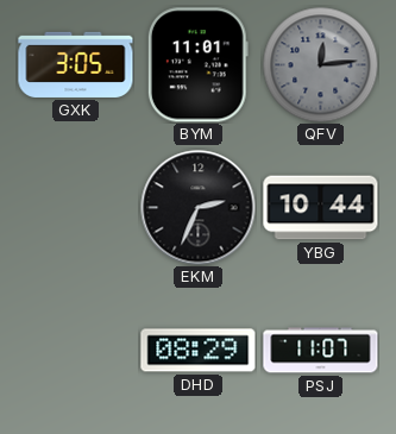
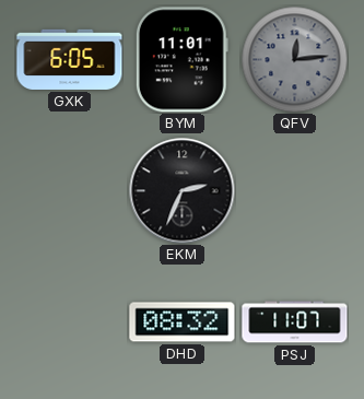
GXK: 3:05 -> 6:05 (70, 59)
YBG: 10:44 -> none (321, 208)
DHD: 08:29 -> 08:32 (183, 322)
